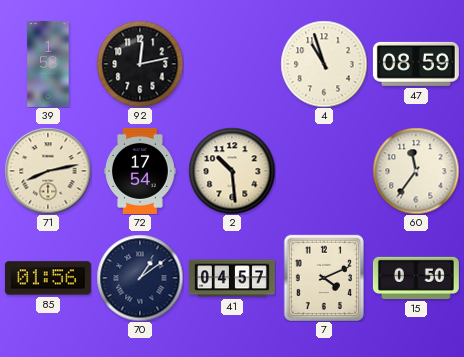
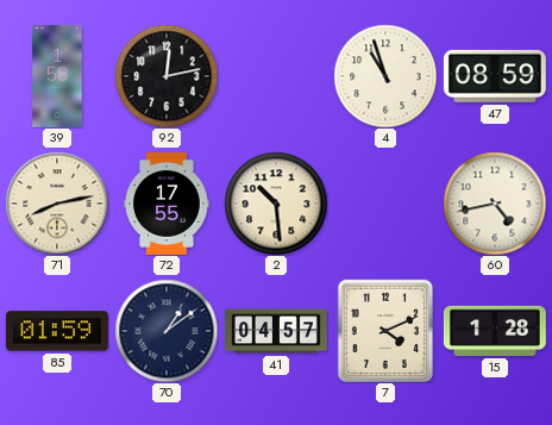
72: 17:54 -> 17:55 (168, 204)
60: 11:36 -> 4:43 (495, 204)
85: 01:56 -> 01:59 (57, 331)
15: 0:50 -> 1:28 (495, 331)
